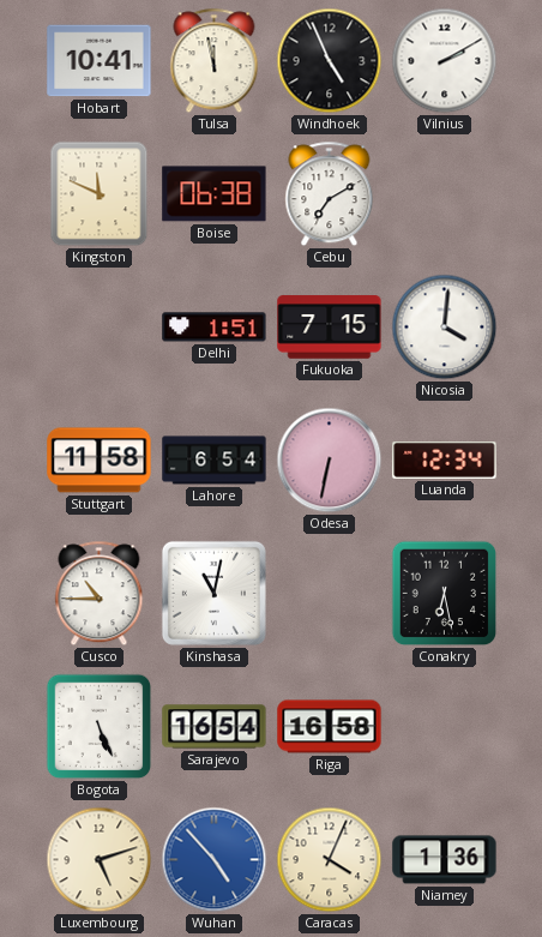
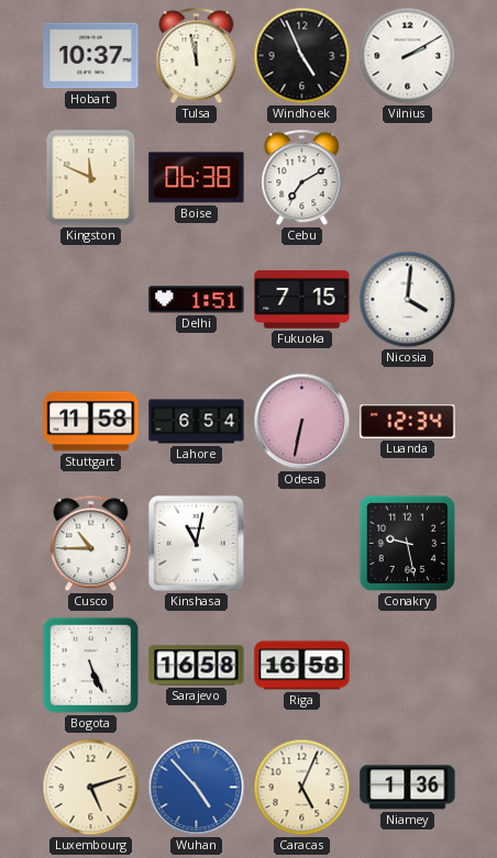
Hobart: 10:41 -> 10:37 (91, 56)
Conakry: 6:28 -> 9:28 (408, 544)
Sarajevo: 16:54 -> 16:58 (197, 666)
Caracas: 4:04 -> 5:04 (302, 788)
